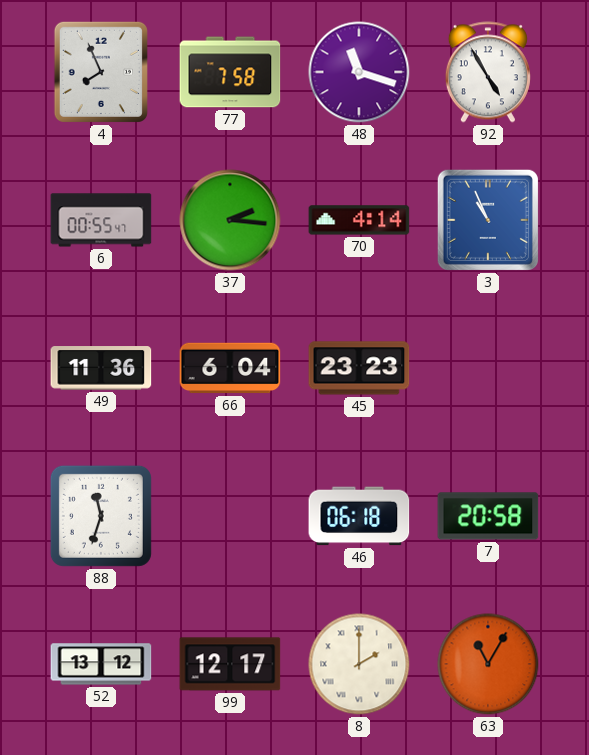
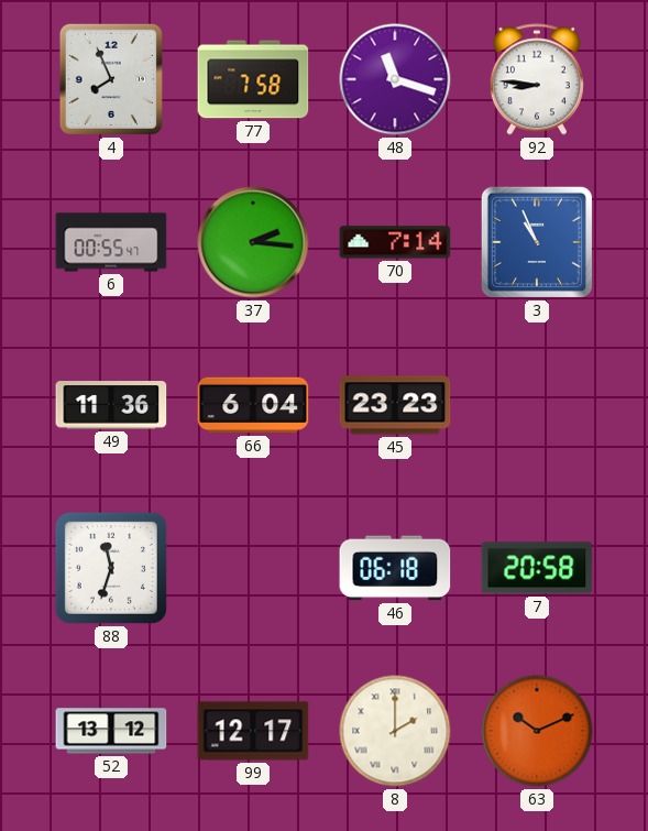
92: 4:55 -> 8:46 (537, 79)
70: 4:14 -> 7:14 (395, 242)
63: 11:05 -> 10:11 (537, 731)
